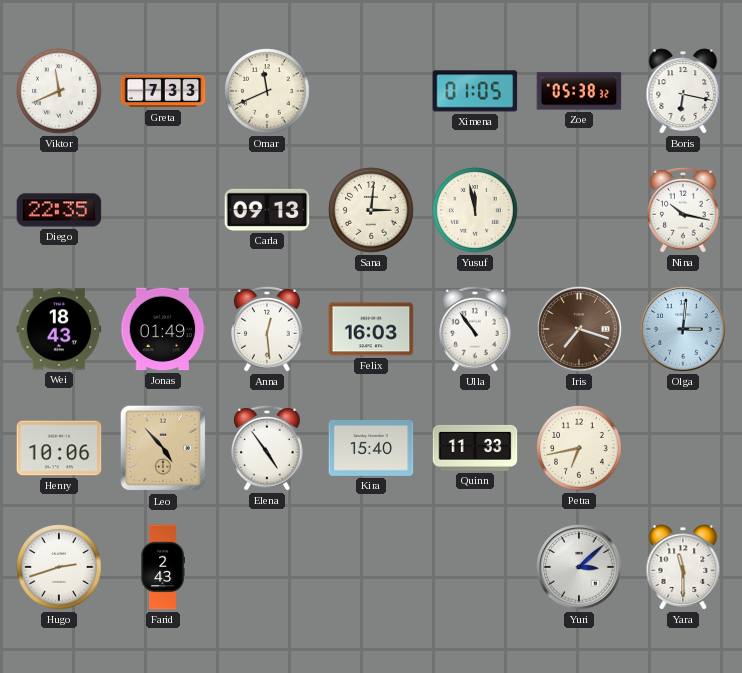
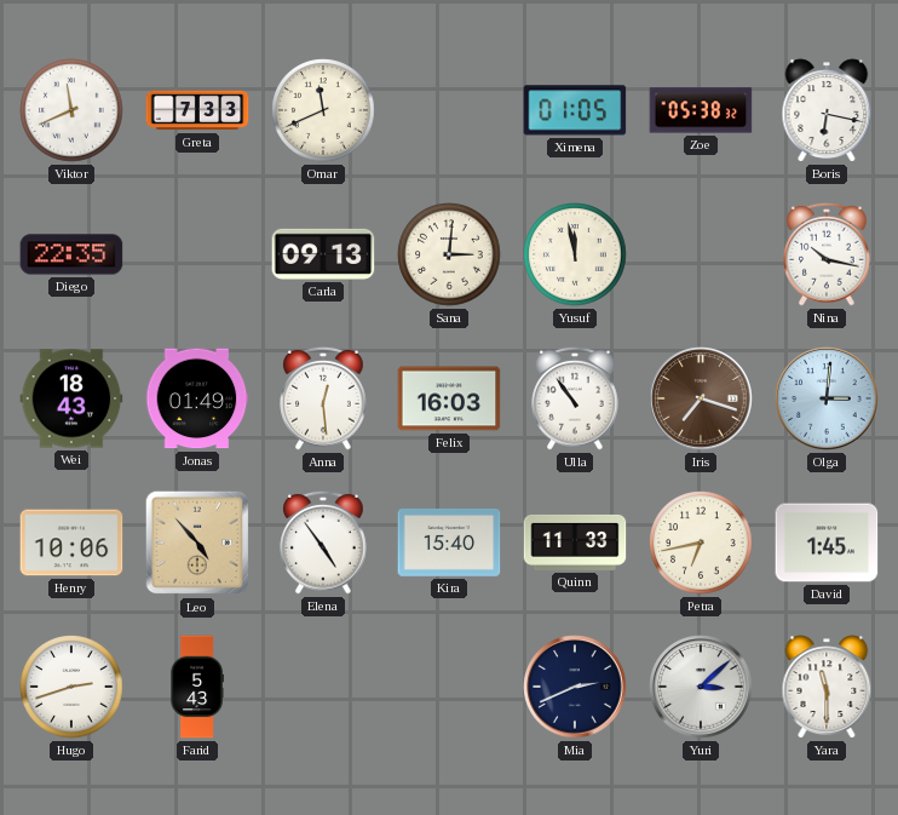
David: none -> 1:45 (827, 543)
Farid: 2:43 -> 5:43 (197, 687)
Mia: none -> 2:41 (575, 687)
